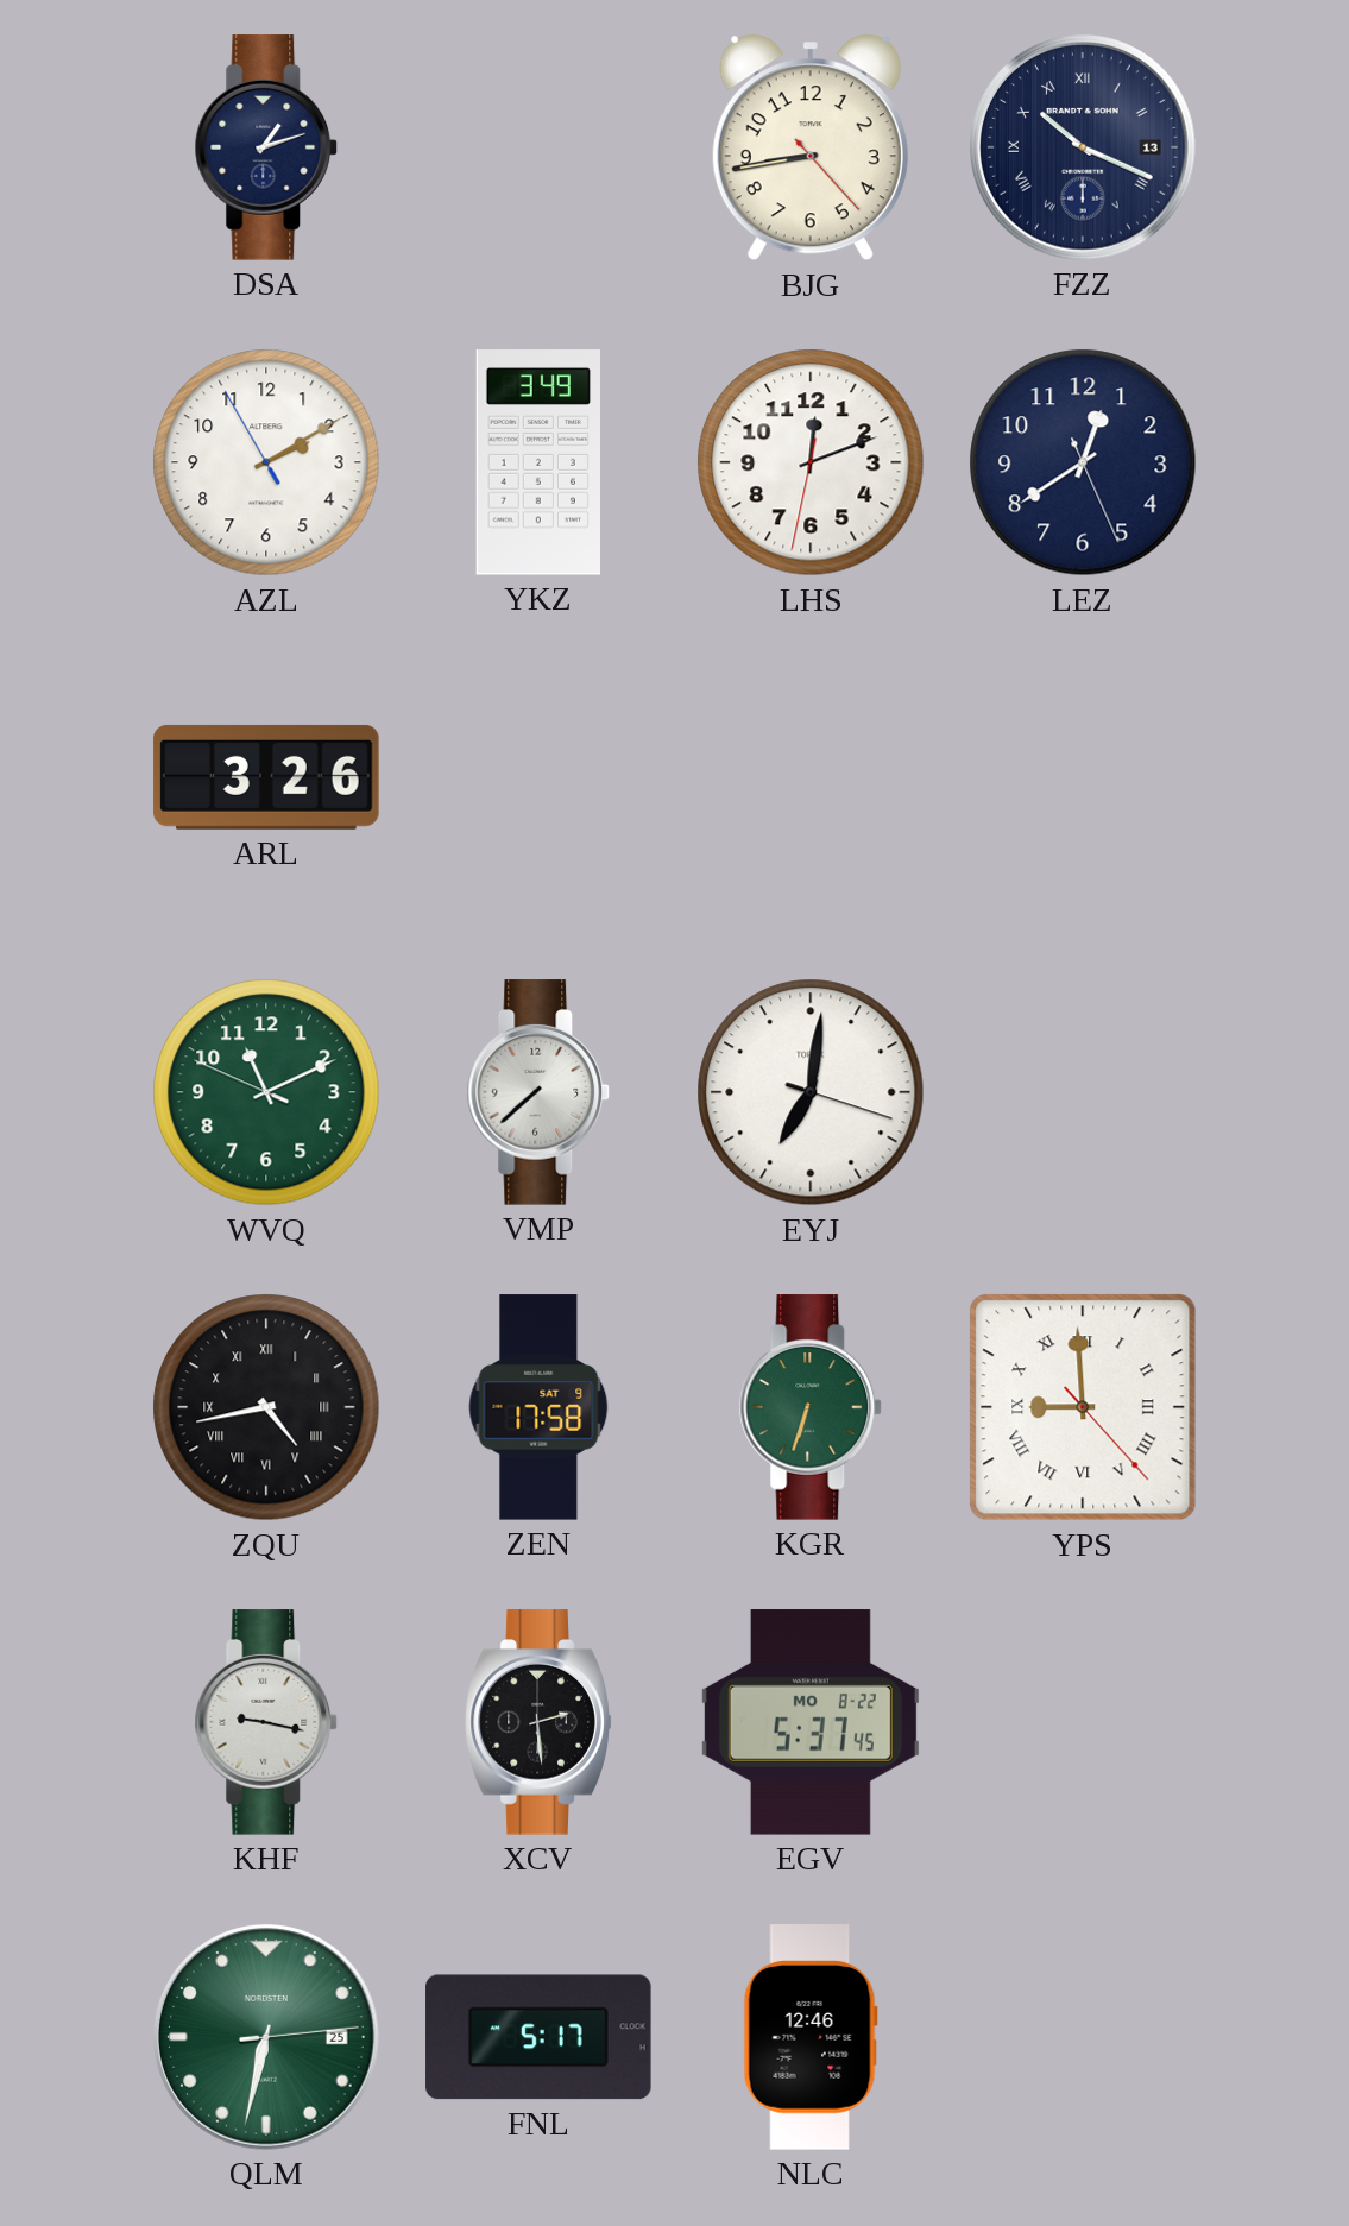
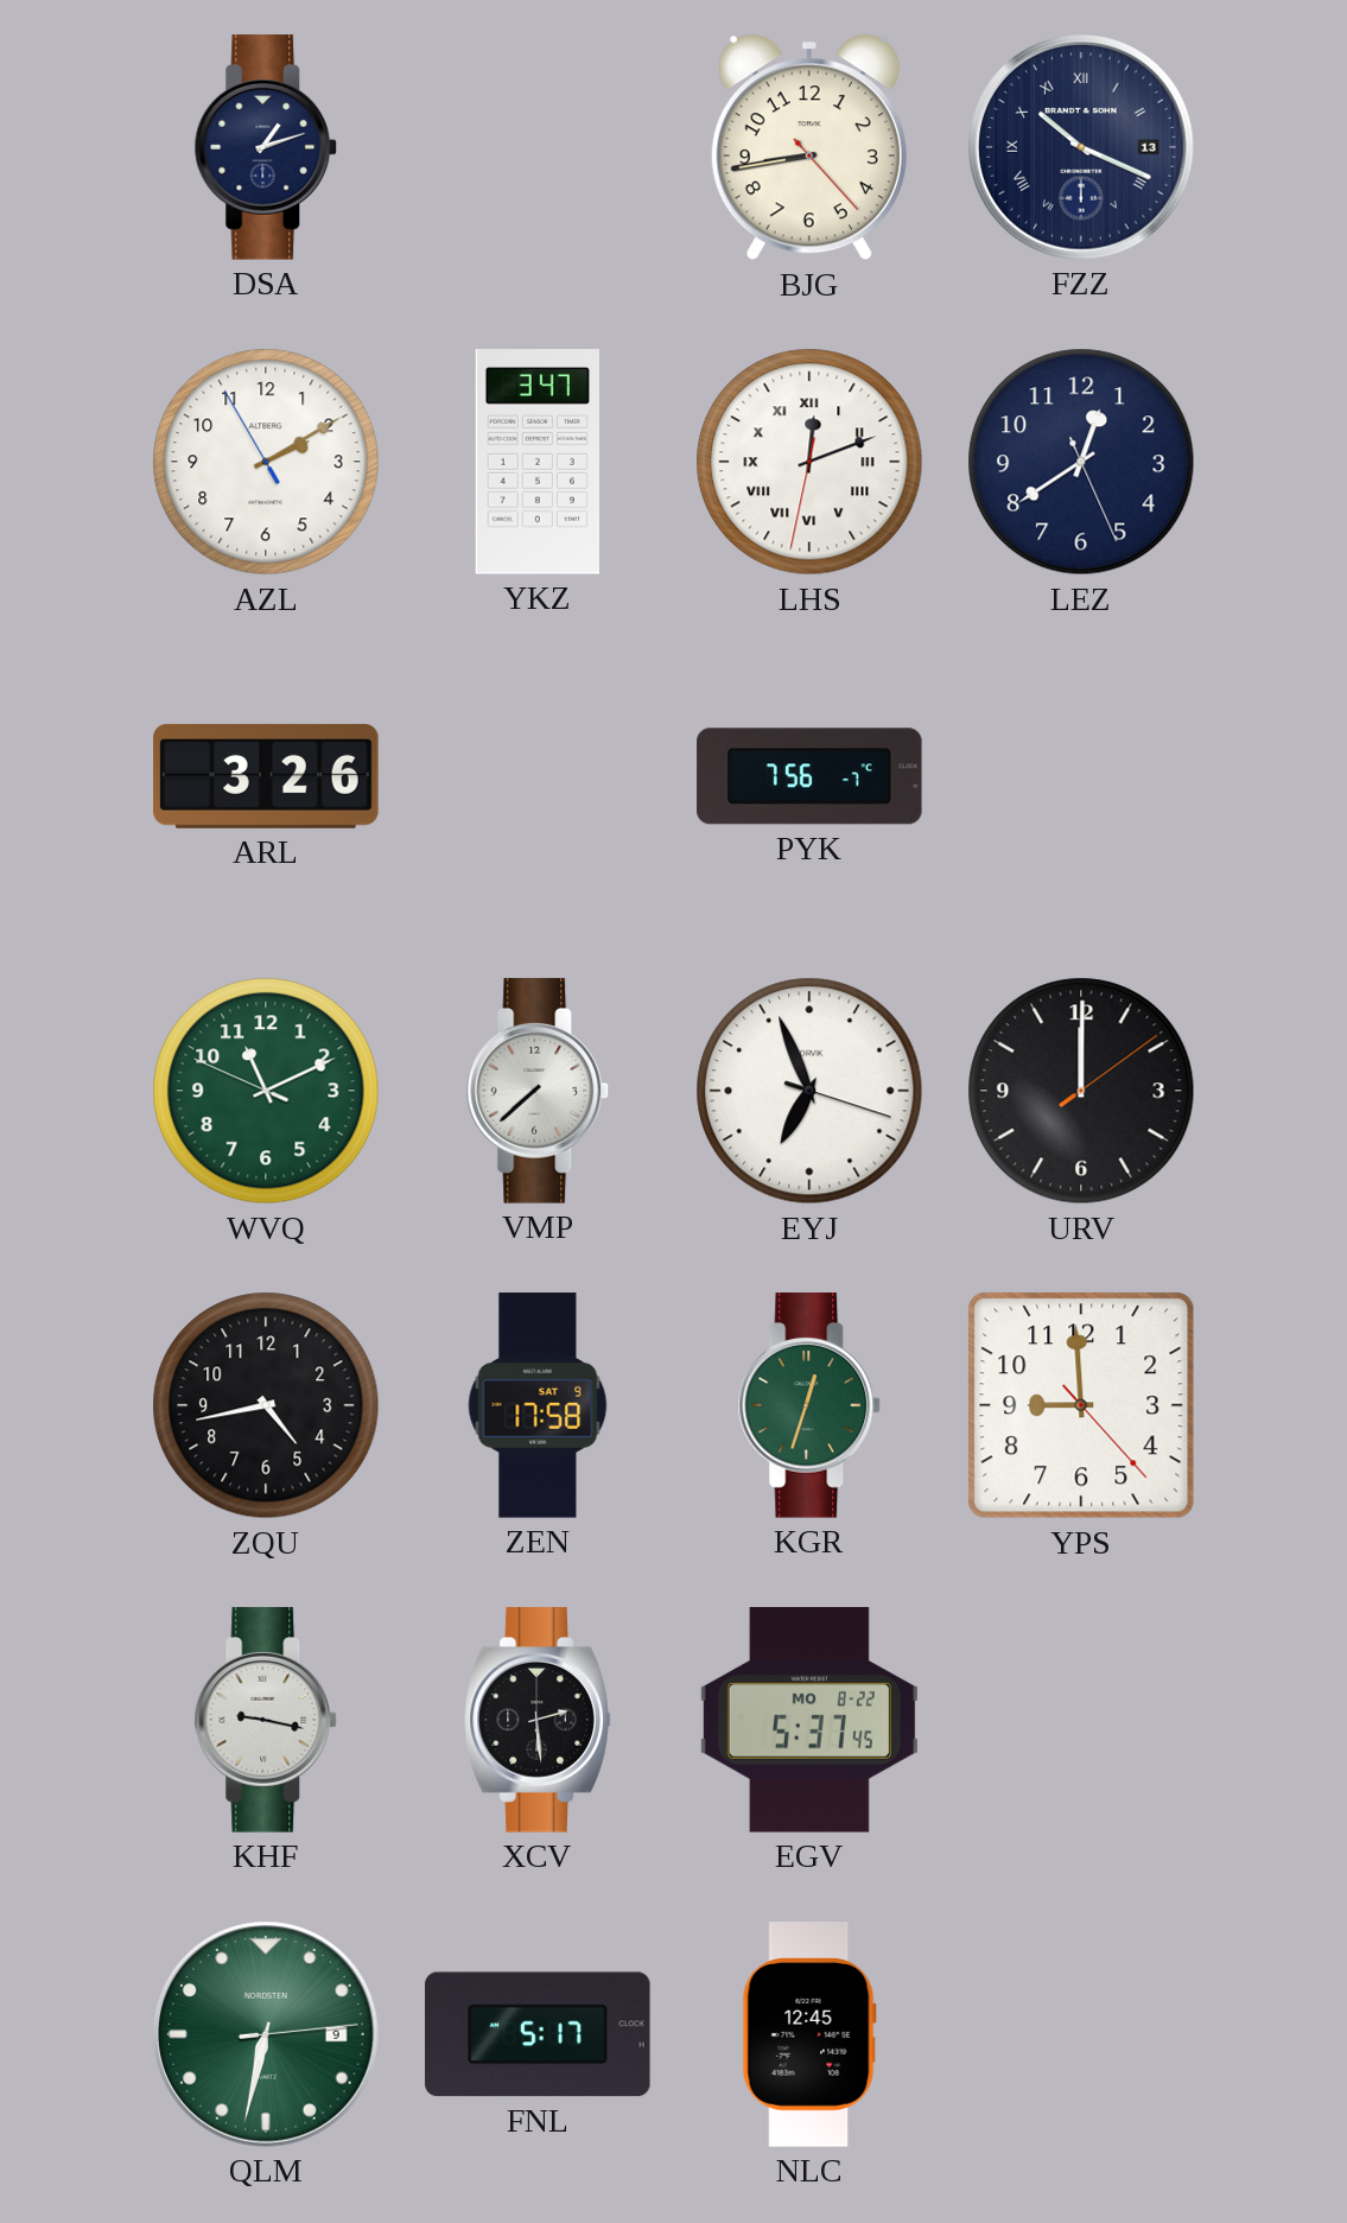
YKZ: 3:49 -> 3:47 (536, 462)
LHS numerals: Arabic -> Roman (809, 462)
PYK: none -> 7:56 (809, 776)
EYJ: 7:01 -> 6:56 (809, 1091)
URV: none -> 12:00 (1081, 1091)
ZQU numerals: Roman -> Arabic (266, 1405)
KGR: 6:33 -> 12:33 (809, 1405)
YPS numerals: Roman -> Arabic (1081, 1405)
QLM date: 25 -> 9 (267, 2035)
NLC: 12:46 -> 12:45 (809, 2034)
